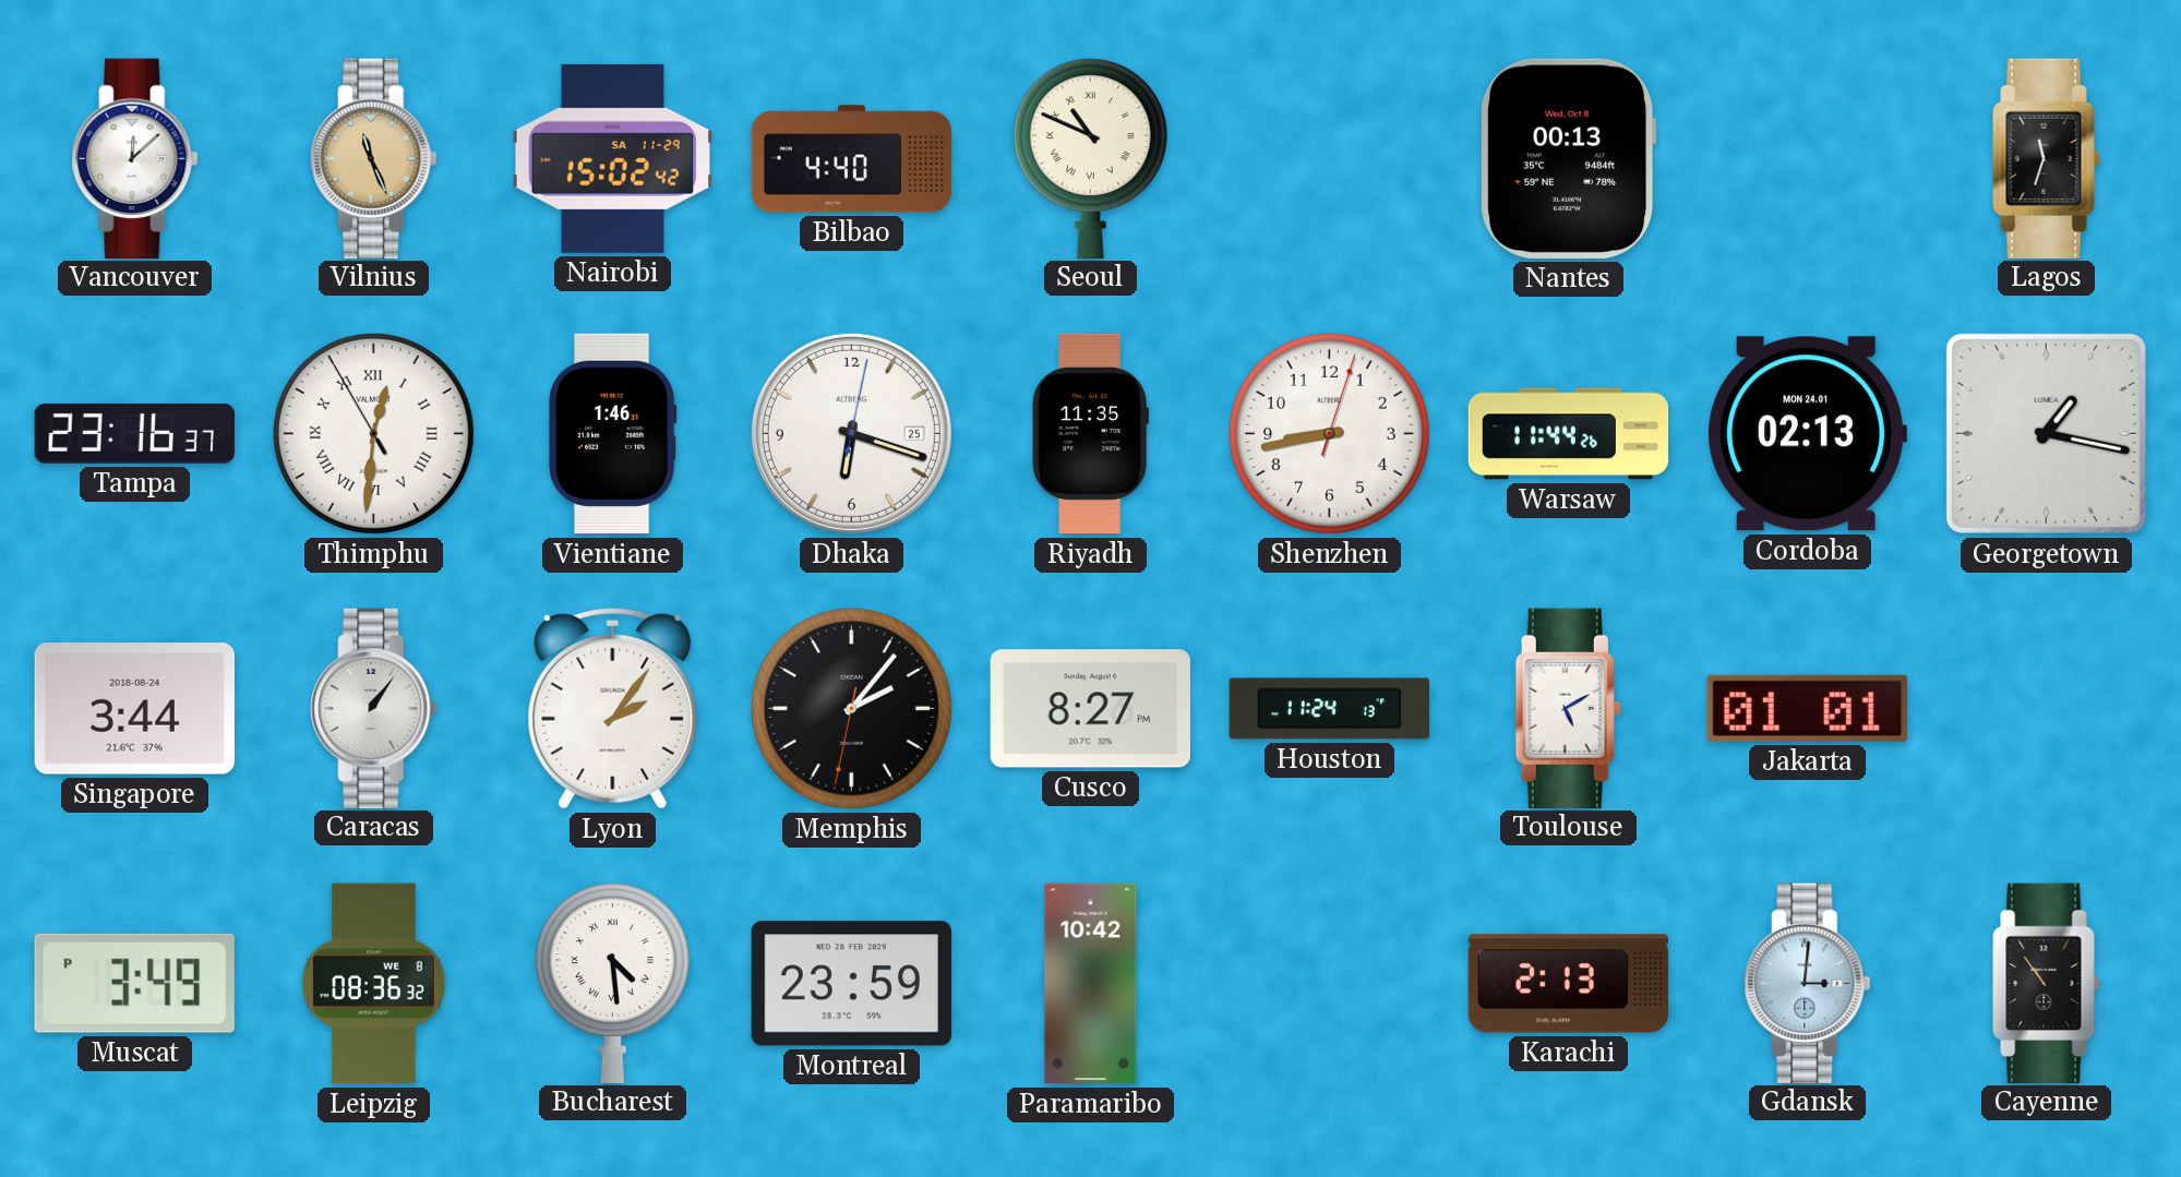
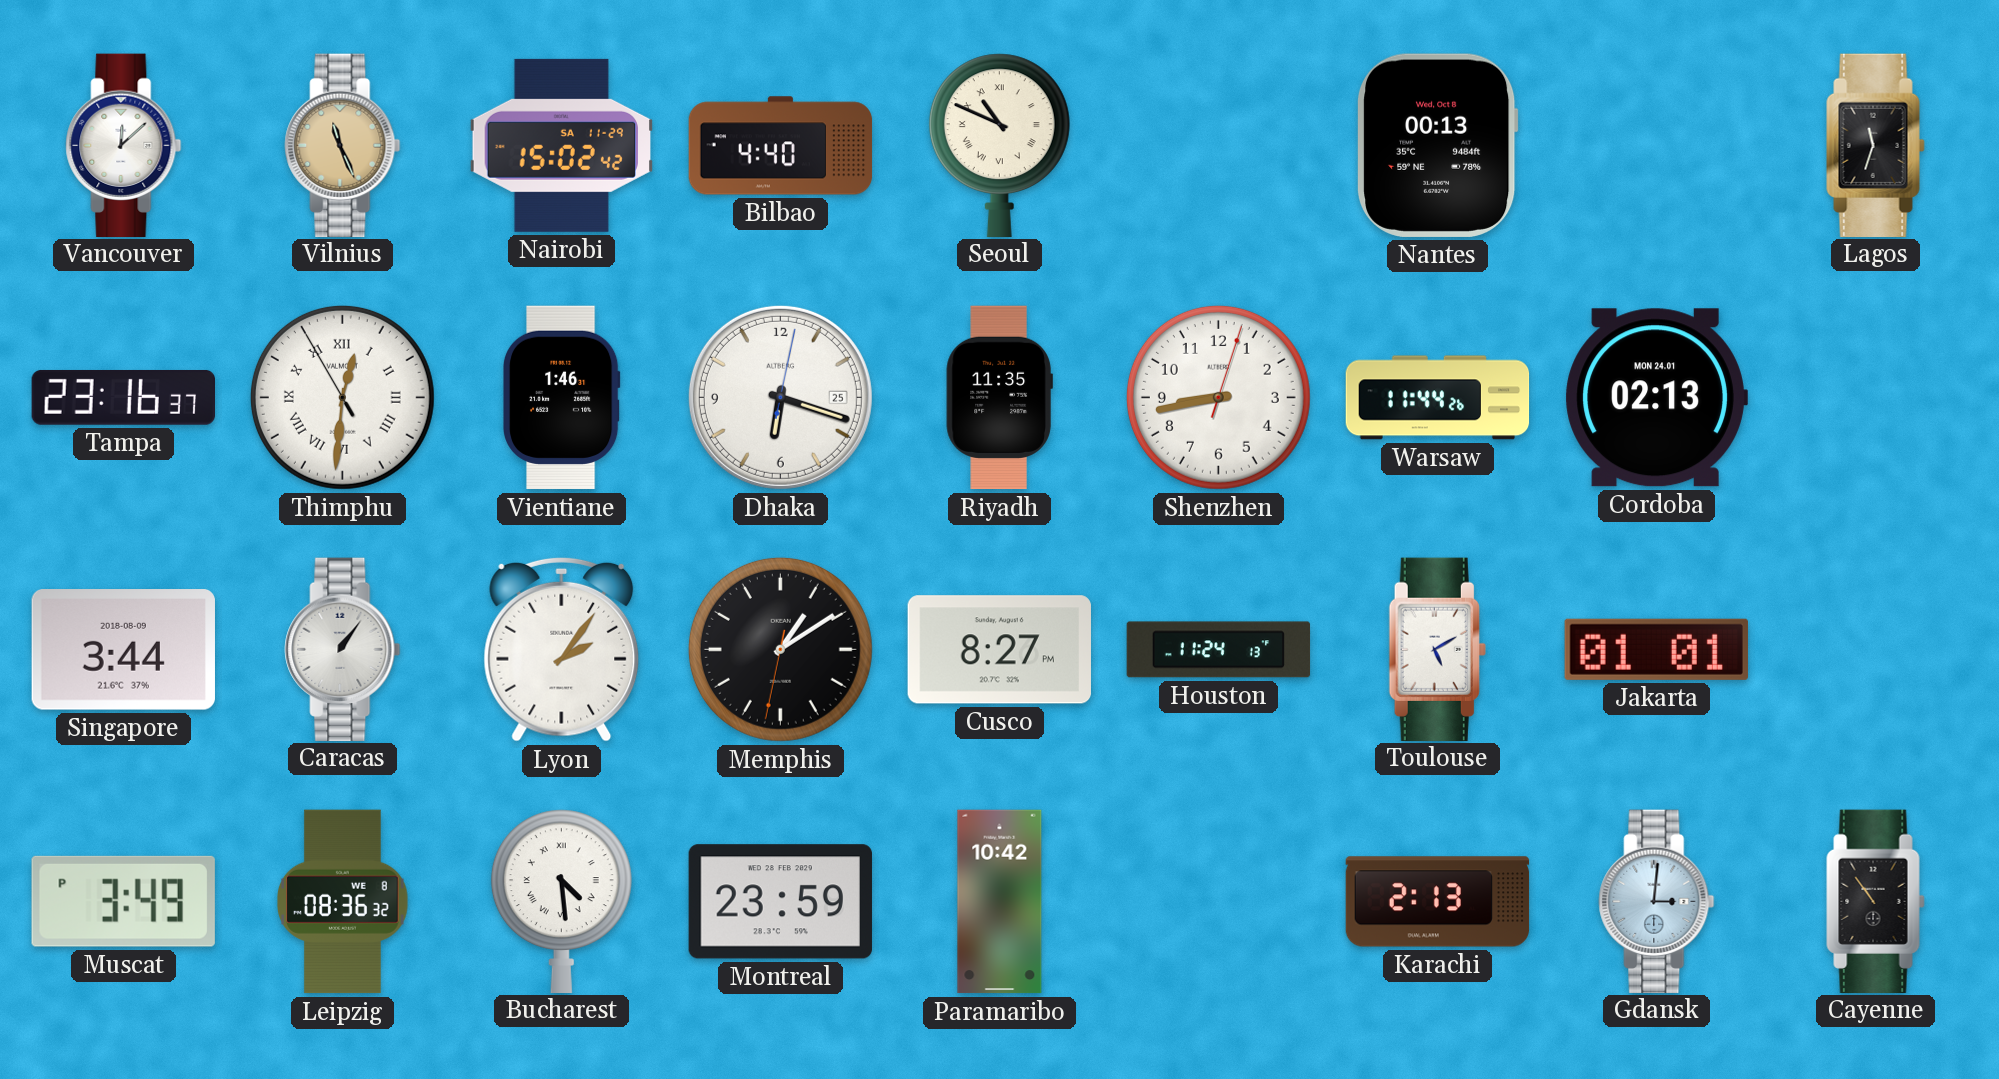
Georgetown: 1:17 -> none (2046, 433)
Singapore date: 2018-08-24 -> 2018-08-09 (123, 650)
Memphis: 2:06 -> 1:09 (780, 649)
